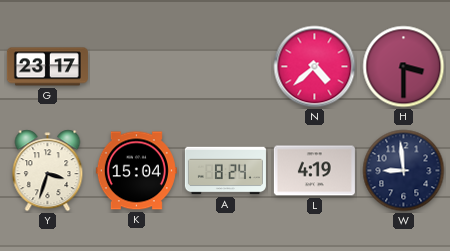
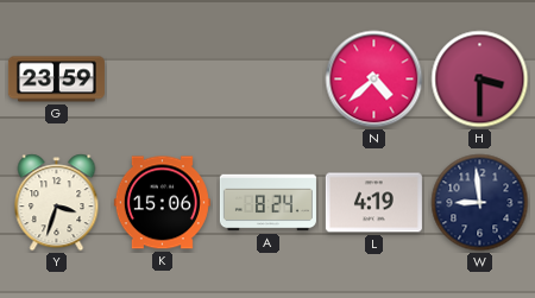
G: 23:17 -> 23:59 (56, 80)
K: 15:04 -> 15:06 (162, 203)
